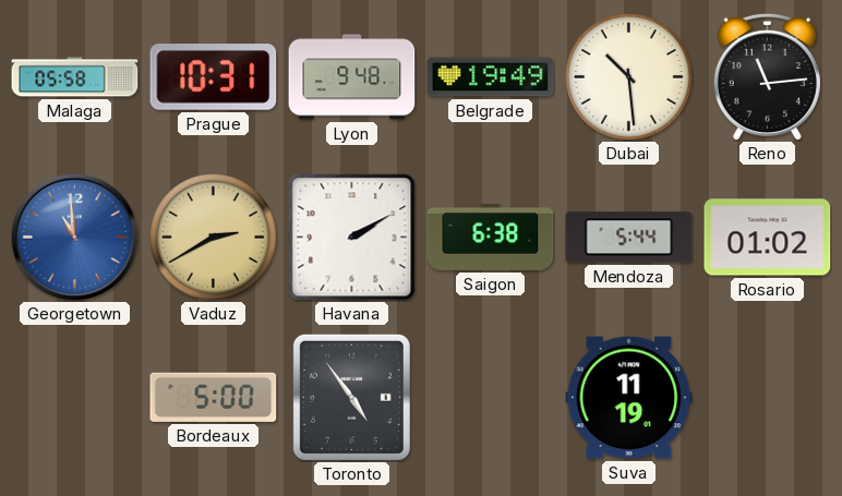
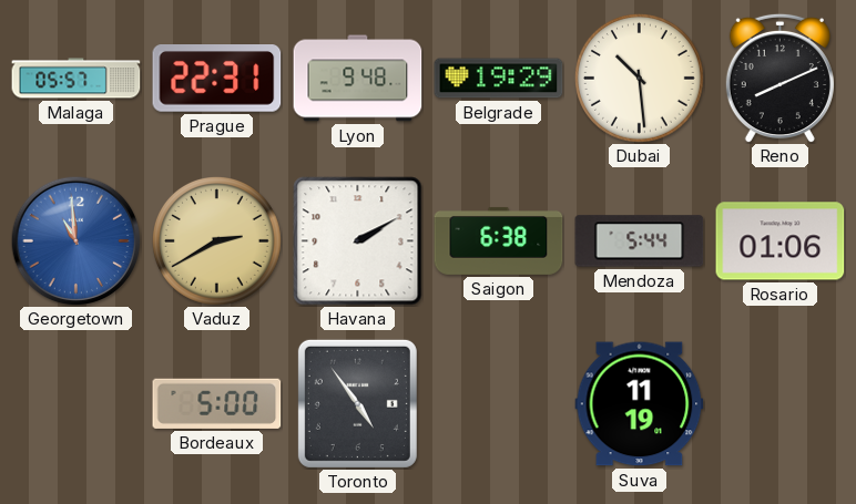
Malaga: 05:58 -> 05:57 (77, 79)
Prague: 10:31 -> 22:31 (217, 79)
Belgrade: 19:49 -> 19:29 (499, 79)
Reno: 11:14 -> 8:11 (779, 78)
Rosario: 01:02 -> 01:06 (781, 241)
